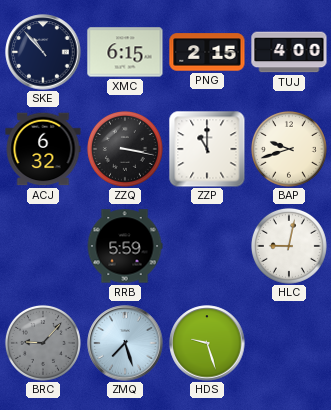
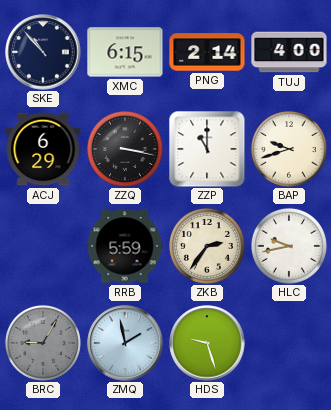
PNG: 2:15 -> 2:14 (207, 52)
ACJ: 6:32 -> 6:29 (43, 149)
ZKB: none -> 2:36 (207, 246)
HLC: 9:02 -> 9:43 (289, 246)
BRC: 9:07 -> 9:05 (43, 343)
ZMQ: 7:27 -> 1:58 (125, 343)
